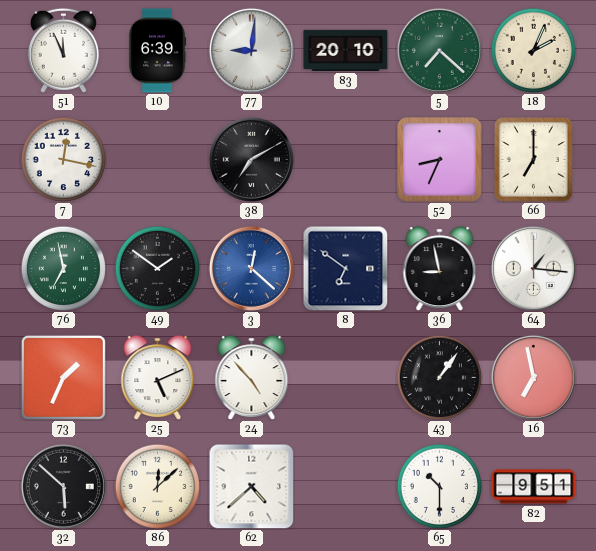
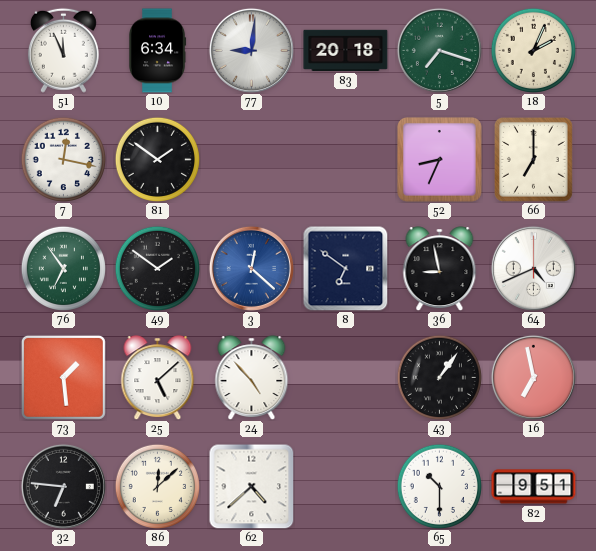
10: 6:39 -> 6:34 (157, 51)
83: 20:10 -> 20:18 (346, 50)
5: 7:22 -> 7:18 (439, 50)
81: none -> 1:51 (157, 159)
38: 7:10 -> none (251, 159)
76: 6:58 -> 6:54 (63, 268)
64: 1:16 -> 4:41 (533, 268)
73: 1:34 -> 1:29 (63, 377)
25: 5:11 -> 5:08 (158, 378)
32: 5:52 -> 6:46 (63, 486)
